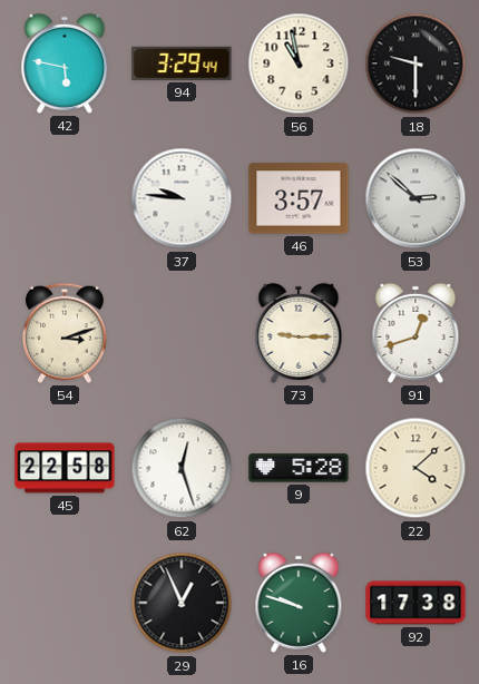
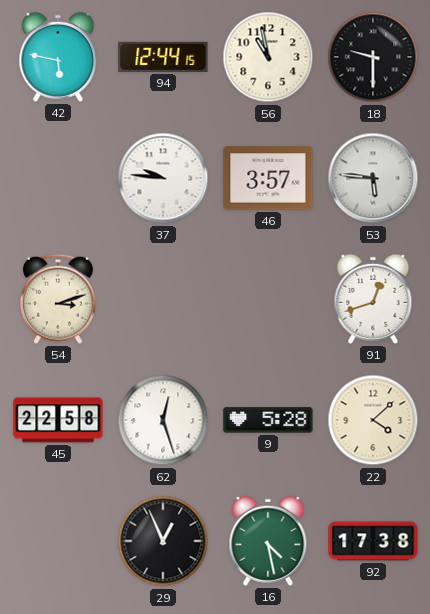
94: 3:29 -> 12:44 (163, 57)
53: 2:52 -> 5:46 (373, 178)
73: 9:15 -> none (299, 333)
16: 9:48 -> 4:28 (268, 541)
